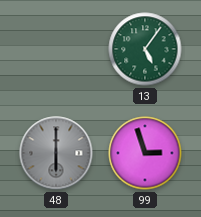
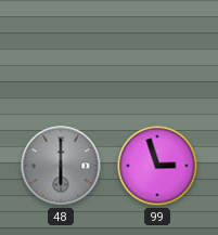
13: 5:06 -> none (145, 49)
